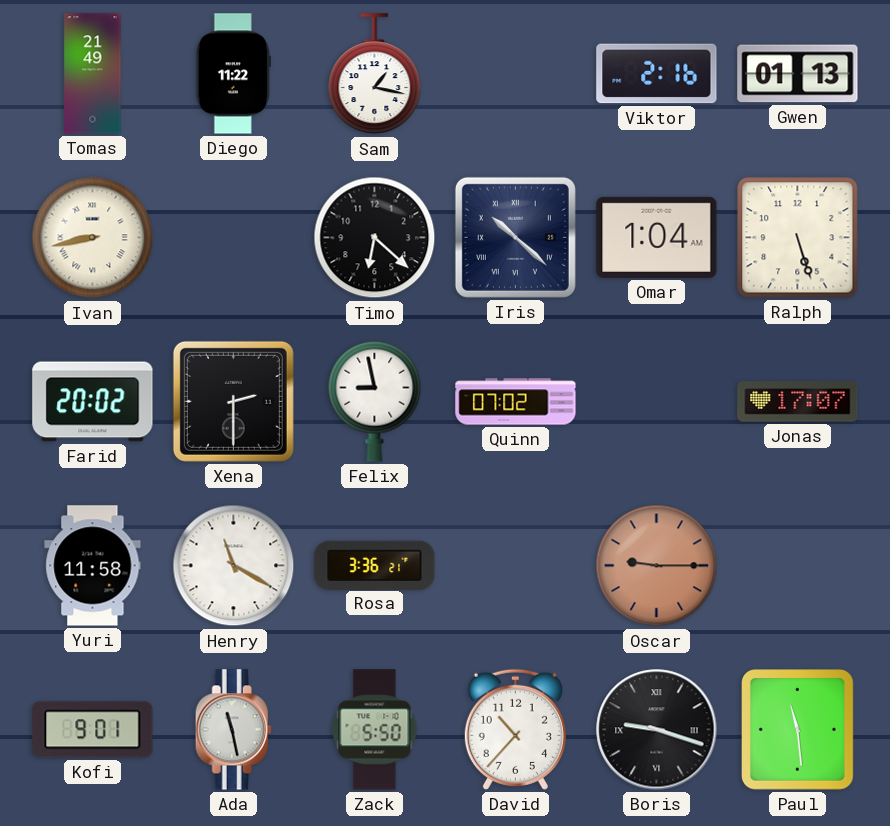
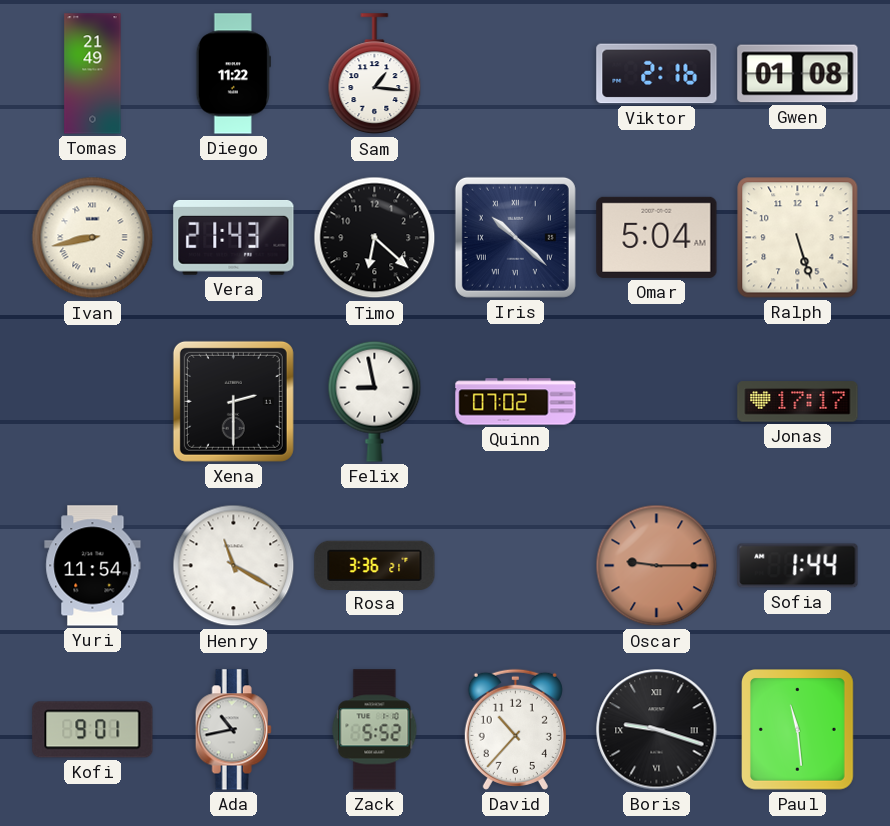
Sam: 1:17 -> 1:16 (375, 74)
Gwen: 01:13 -> 01:08 (798, 74)
Vera: none -> 21:43 (234, 237)
Omar: 1:04 -> 5:04 (657, 237)
Farid: 20:02 -> none (93, 402)
Jonas: 17:07 -> 17:17 (798, 402)
Yuri: 11:58 -> 11:54 (93, 566)
Sofia: none -> 1:44 (798, 566)
Ada: 11:28 -> 10:43 (233, 730)
Zack: 5:50 -> 5:52 (375, 730)
